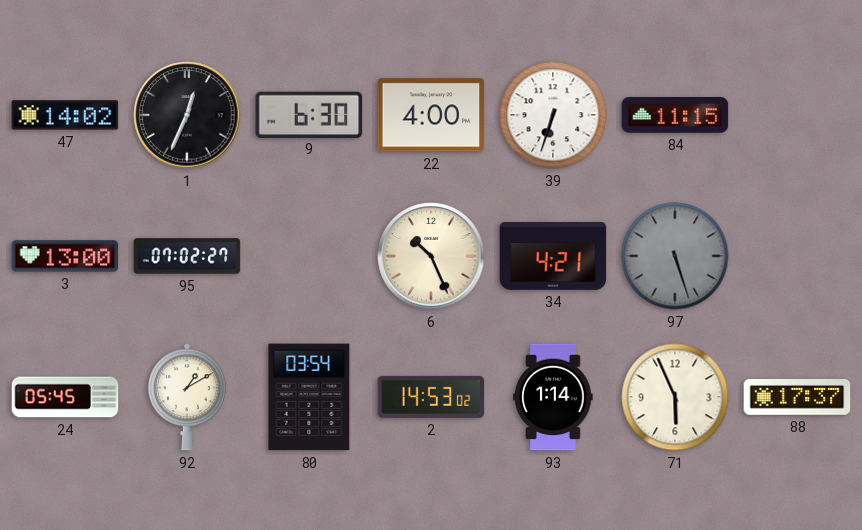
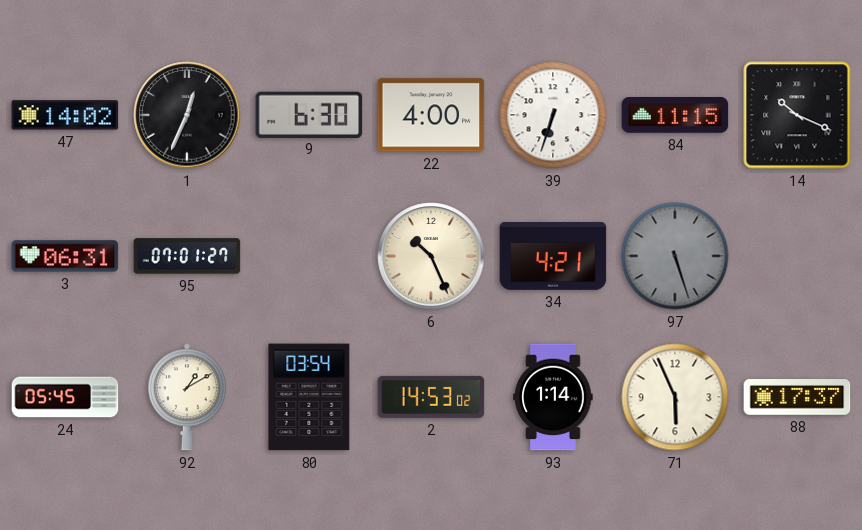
14: none -> 10:19 (797, 115)
3: 13:00 -> 06:31 (65, 256)
95: 07:02 -> 07:01 (187, 256)
